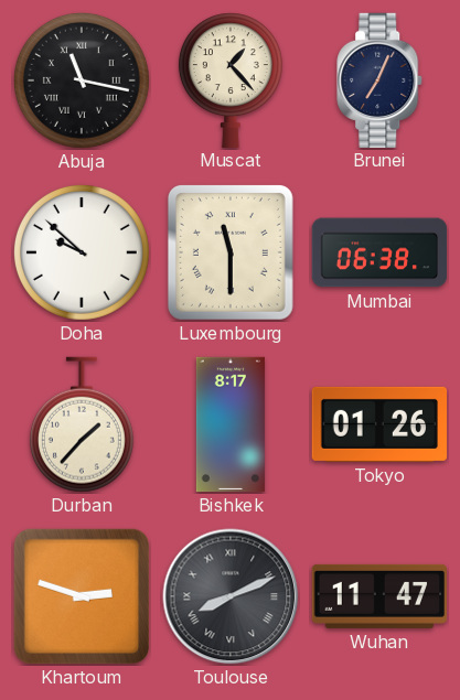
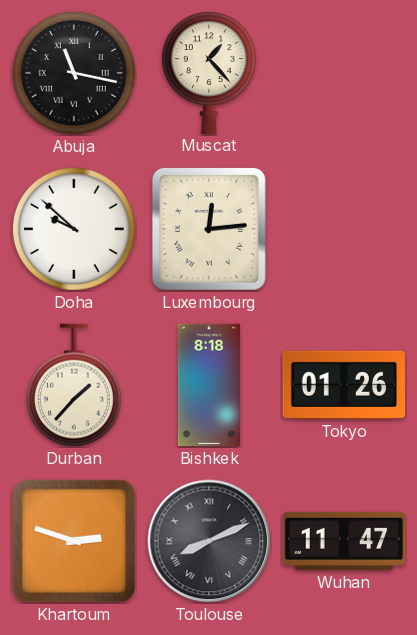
Brunei: 7:04 -> none (381, 79)
Luxembourg: 11:30 -> 12:14 (209, 229)
Mumbai: 06:38 -> none (379, 252)
Bishkek: 8:17 -> 8:18 (209, 385)
